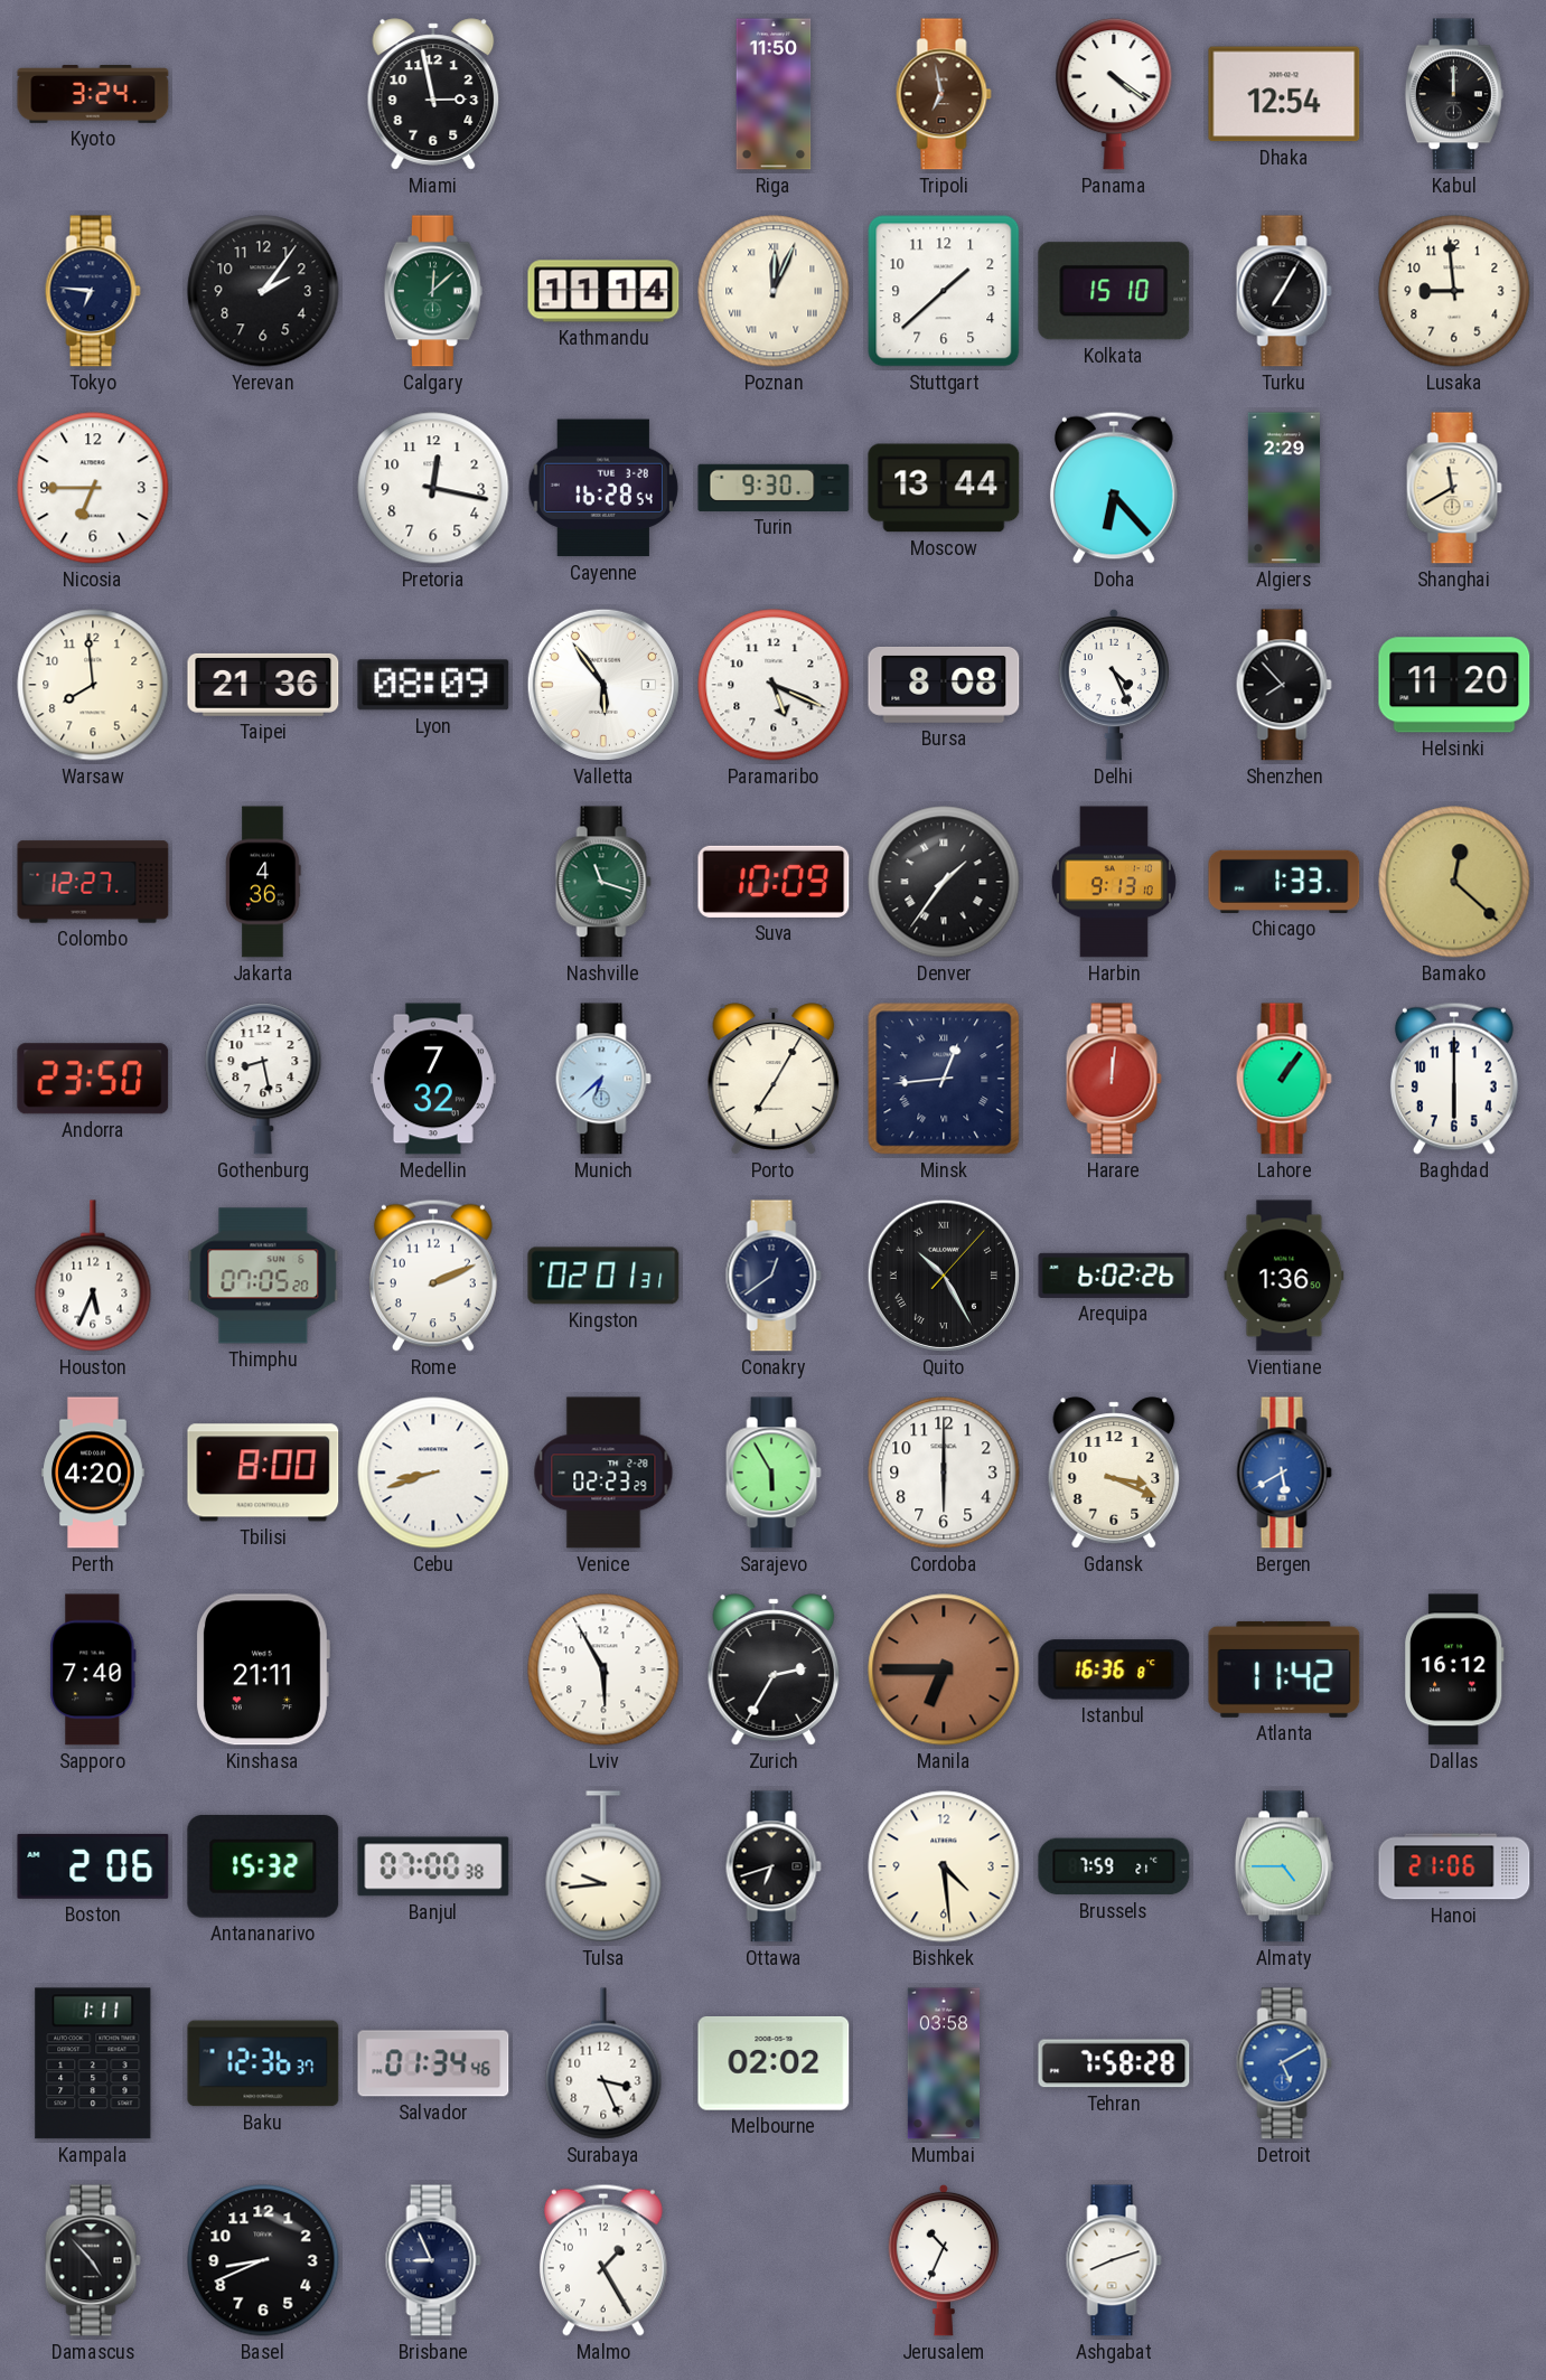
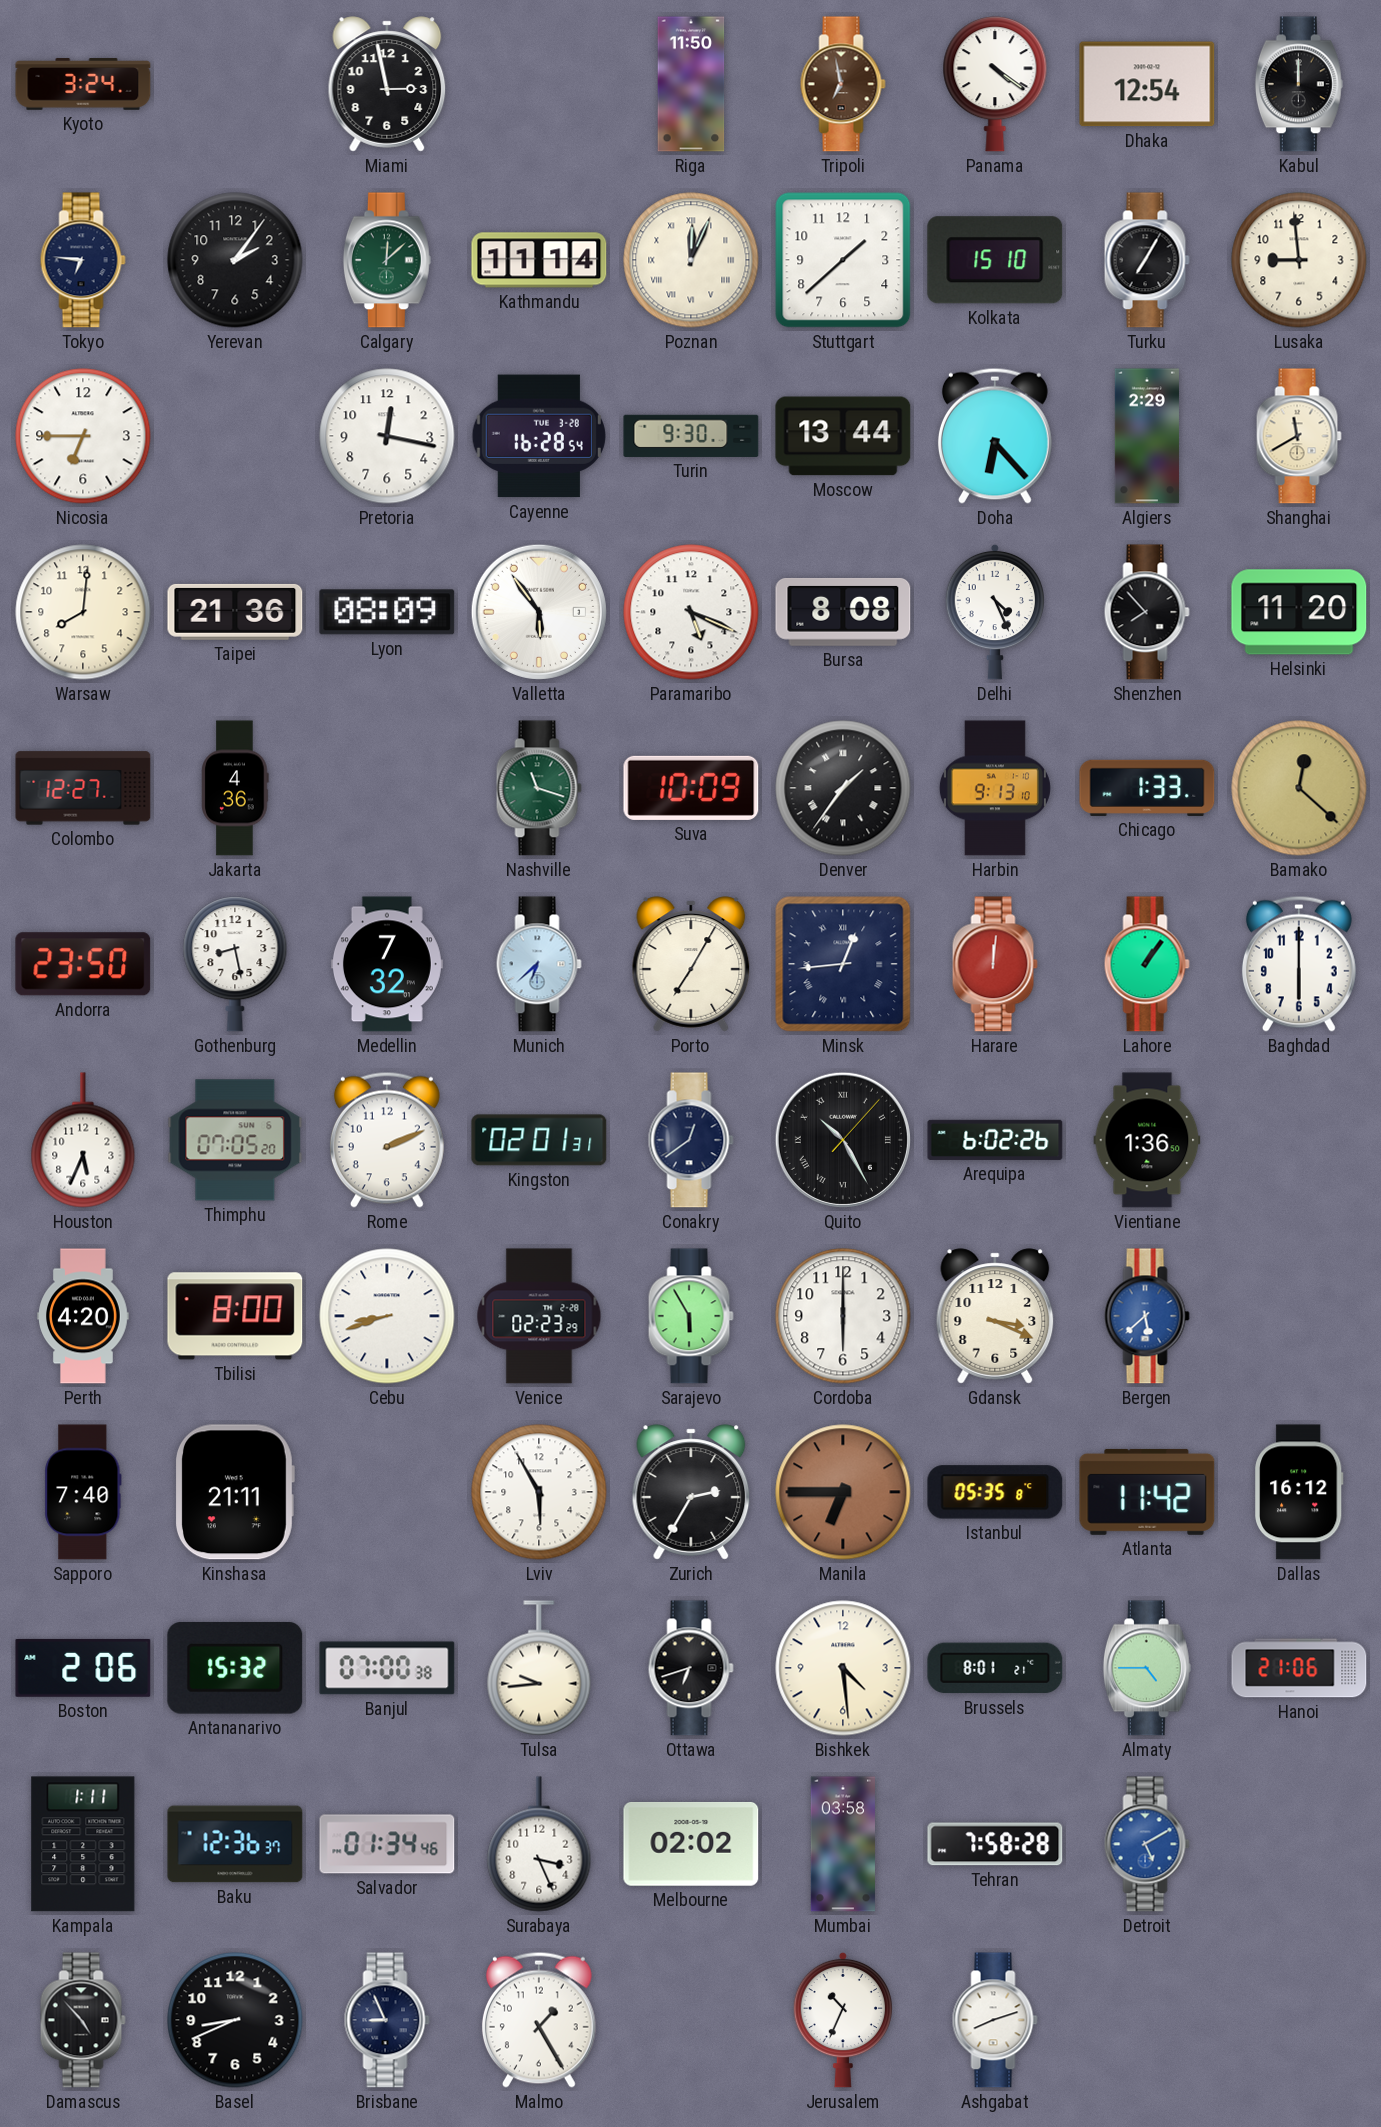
Warsaw: 7:59 -> 8:01 (83, 612)
Bergen: 5:40 -> 5:38 (1147, 1316)
Istanbul: 16:36 -> 05:35 (995, 1492)
Brussels: 7:59 -> 8:01 (995, 1668)
